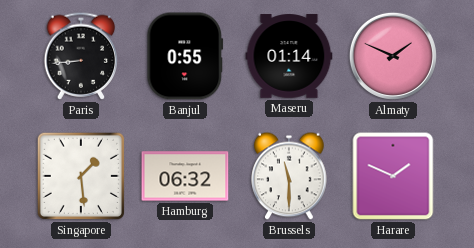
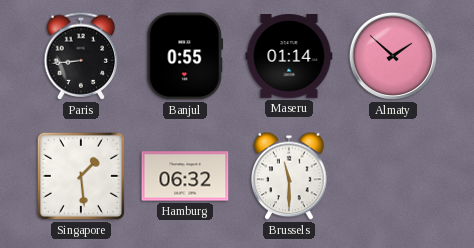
Almaty: 1:49 -> 1:52 (393, 56)
Harare: 1:49 -> none (393, 176)
